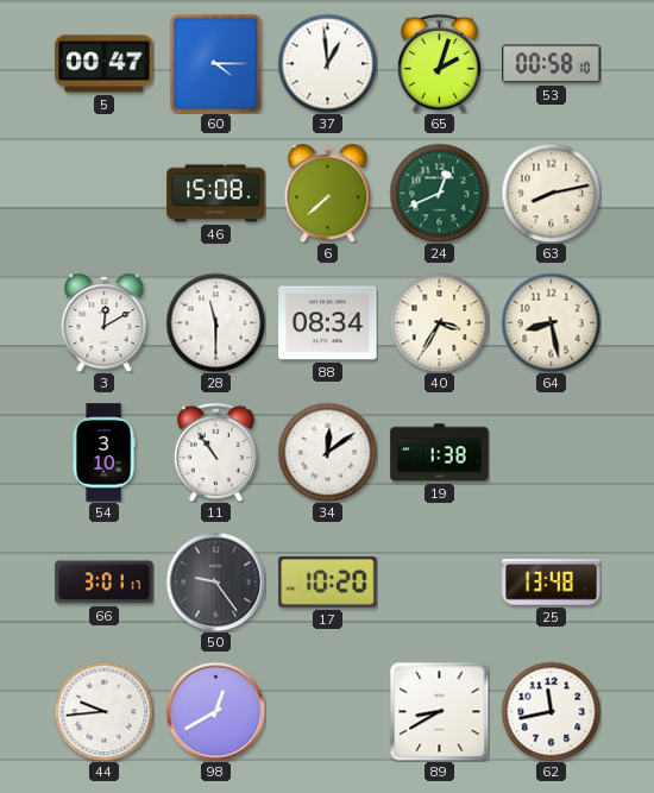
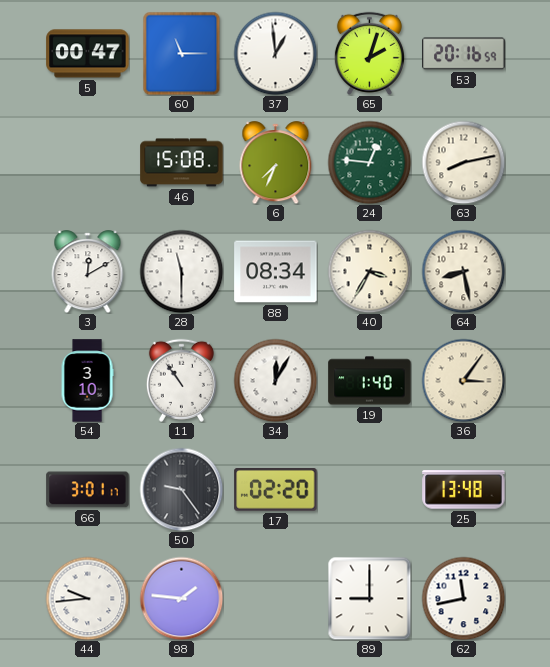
60: 4:15 -> 11:15 (182, 53)
53: 00:58 -> 20:16 (464, 54)
6: 7:38 -> 7:34 (276, 163)
24: 12:41 -> 12:46 (369, 162)
34: 12:09 -> 12:05 (275, 380)
19: 1:38 -> 1:40 (370, 381)
36: none -> 3:06 (463, 380)
17: 10:20 -> 02:20 (276, 490)
98: 12:40 -> 1:46 (181, 598)
89: 8:40 -> 9:00 (369, 598)
